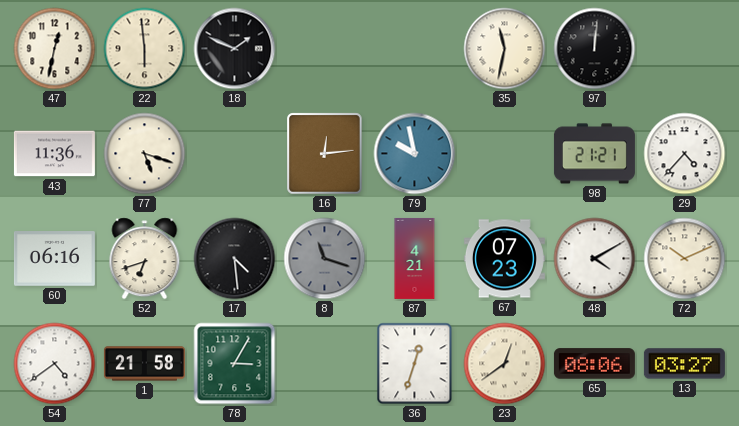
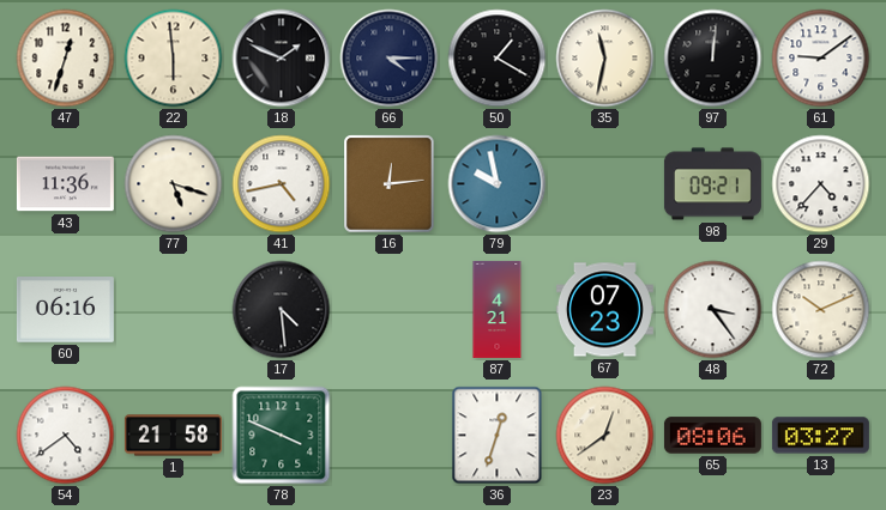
47: 12:32 -> 12:33 (66, 59)
66: none -> 4:15 (390, 59)
50: none -> 1:20 (498, 59)
61: none -> 9:09 (821, 59)
41: none -> 4:43 (282, 184)
98: 21:21 -> 09:21 (712, 184)
52: 6:42 -> none (145, 259)
8: 11:18 -> none (325, 259)
48: 4:10 -> 3:24 (713, 310)
78: 3:05 -> 3:49 (282, 436)
